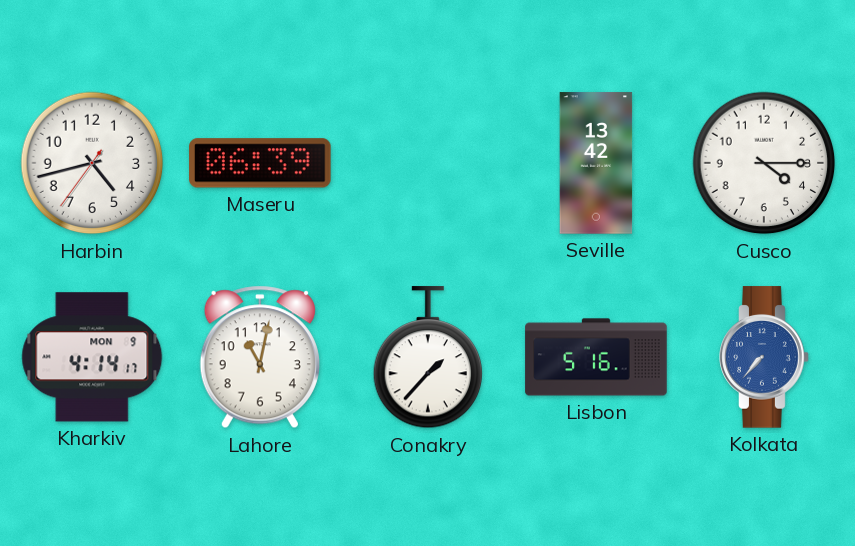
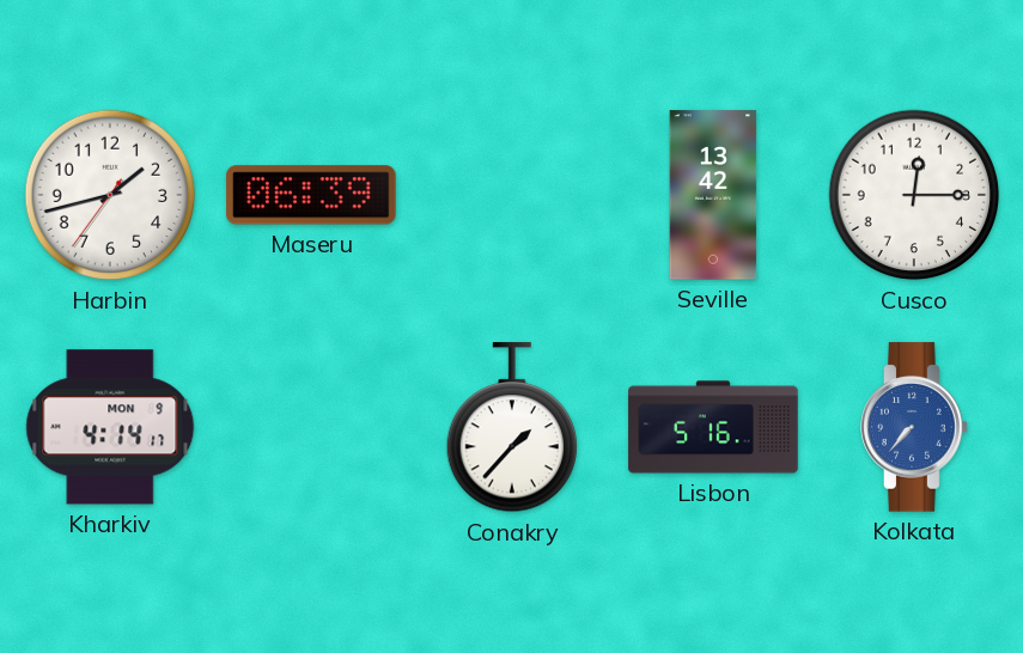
Harbin: 4:42 -> 1:42 (110, 195)
Cusco: 4:15 -> 12:15 (914, 195)
Lahore: 11:02 -> none (260, 357)
